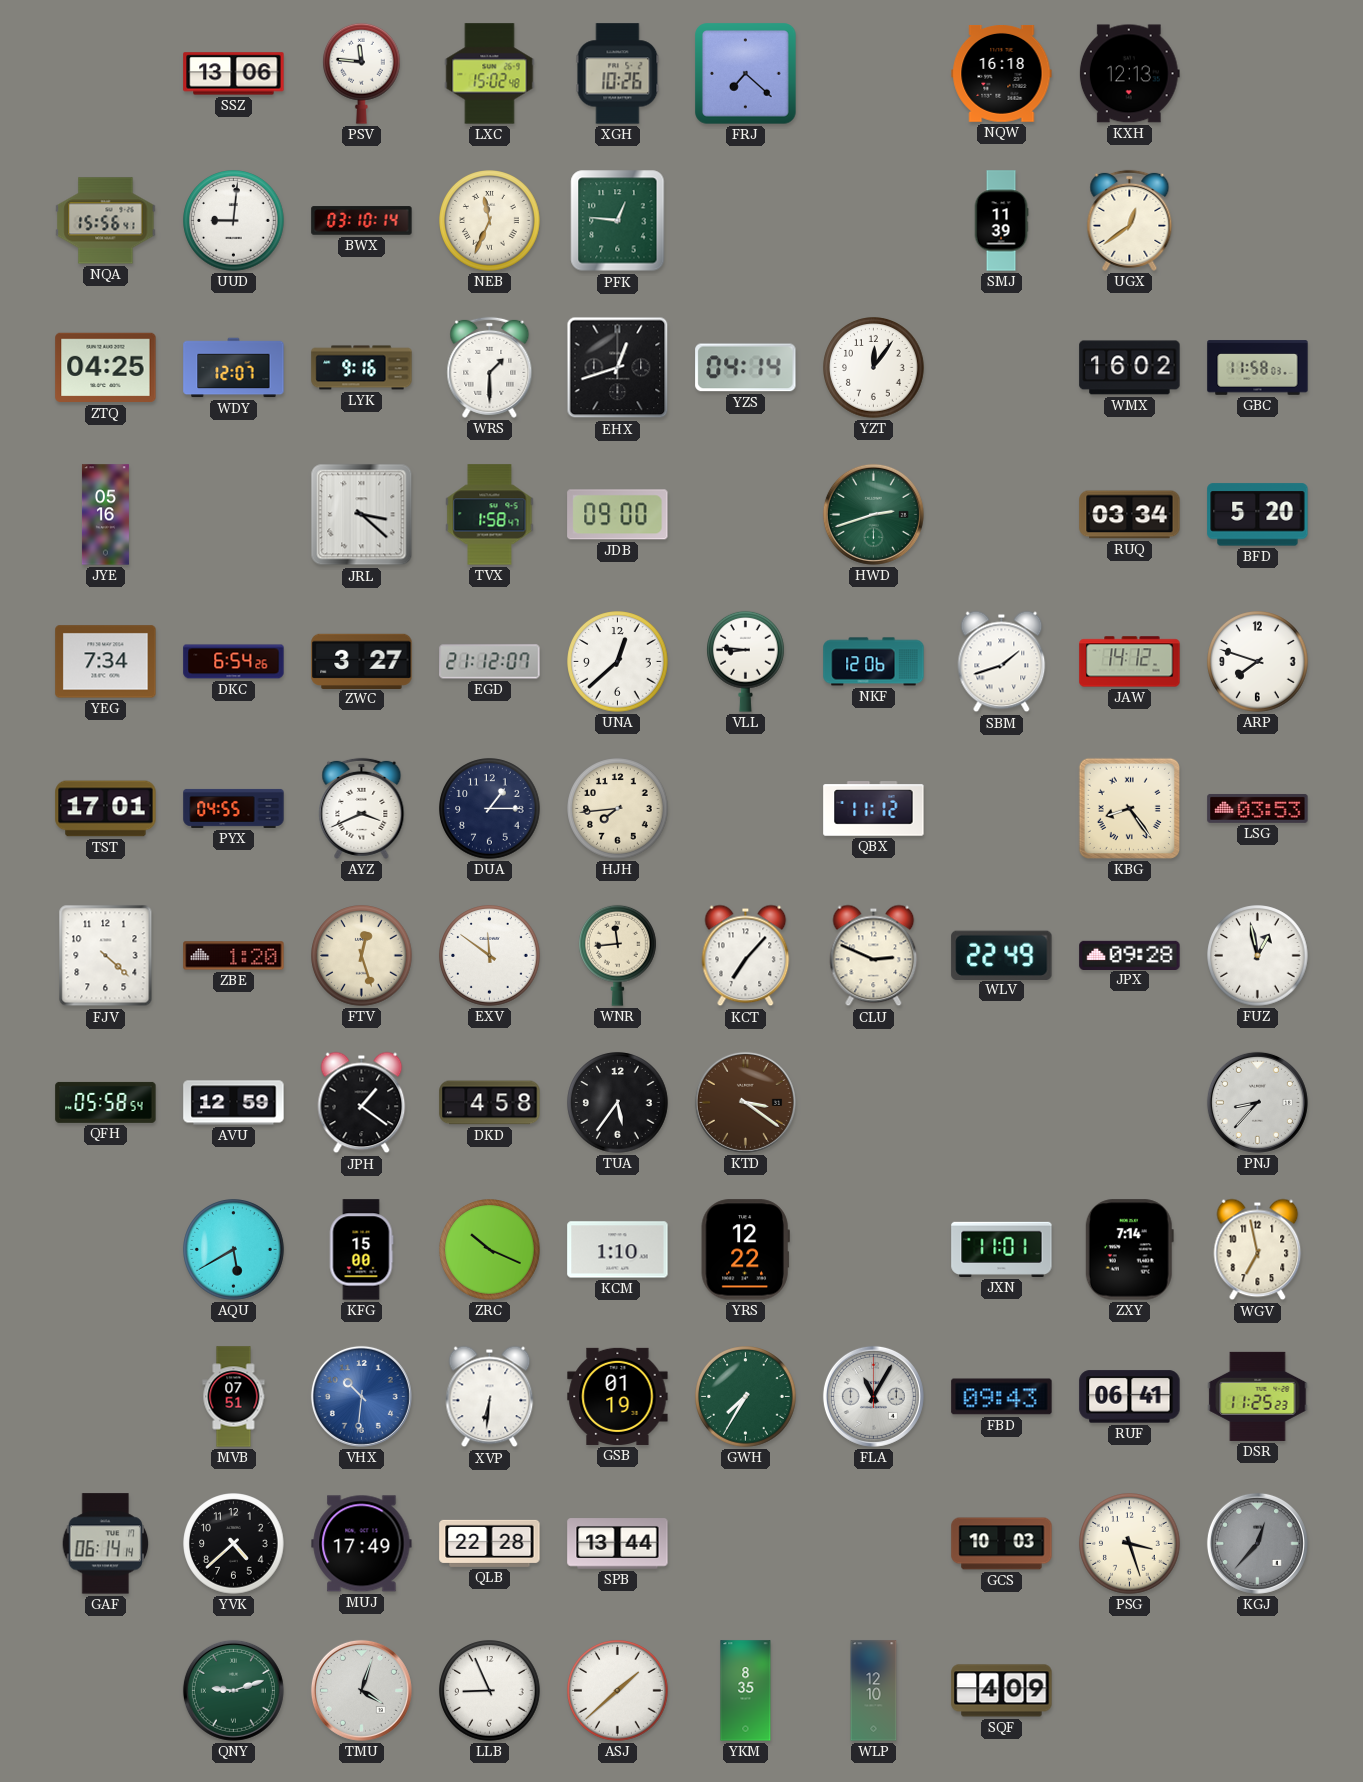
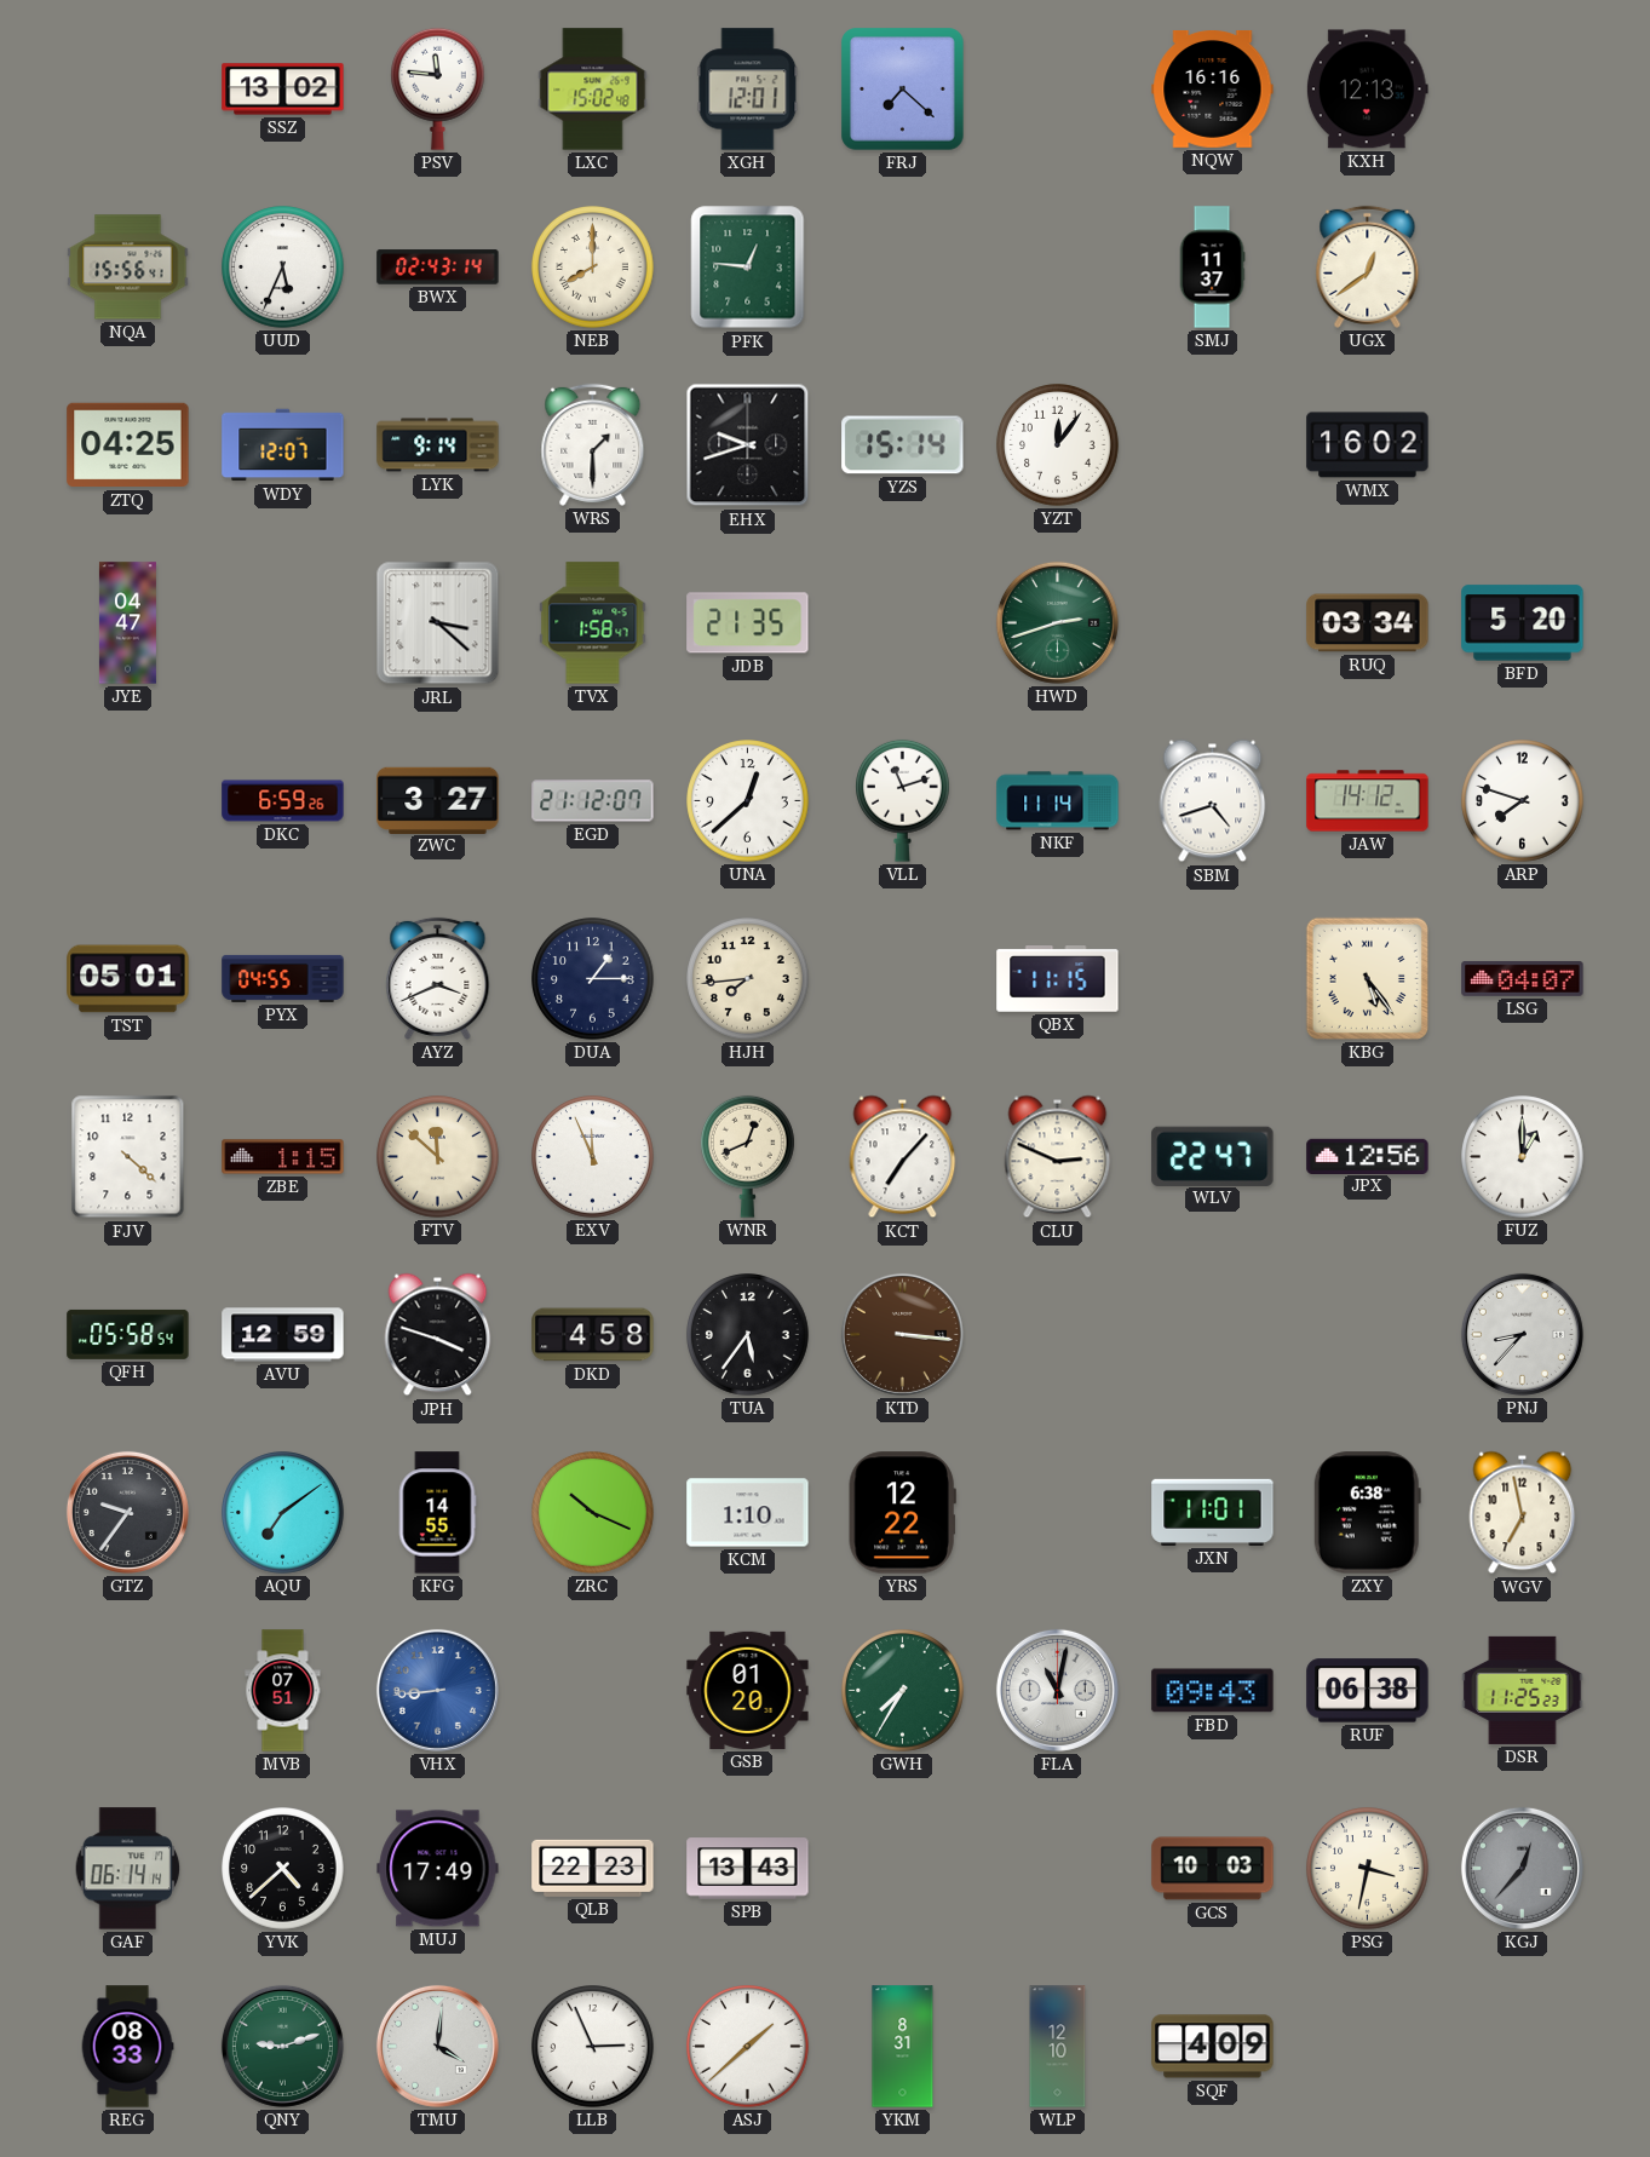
SSZ: 13:06 -> 13:02 (283, 90)
XGH: 10:26 -> 12:01 (748, 90)
NQW: 16:18 -> 16:16 (1213, 90)
UUD: 9:01 -> 5:34 (283, 268)
BWX: 03:10 -> 02:43 (438, 268)
NEB: 11:34 -> 8:00 (593, 268)
SMJ: 11:39 -> 11:37 (1212, 268)
LYK: 9:16 -> 9:14 (438, 445)
EHX: 12:42 -> 9:42 (748, 445)
YZS: 04:14 -> 15:14 (903, 445)
GBC: 11:58 -> none (1258, 368)
JYE: 05:16 -> 04:47 (127, 623)
JDB: 09:00 -> 21:35 (748, 623)
YEG: 7:34 -> none (106, 662)
DKC: 6:54 -> 6:59 (283, 801)
VLL: 8:46 -> 11:12 (903, 800)
NKF: 12:06 -> 11:14 (1058, 801)
SBM: 1:42 -> 4:42 (1213, 801)
TST: 17:01 -> 05:01 (128, 979)
QBX: 11:12 -> 11:15 (1058, 979)
KBG: 8:24 -> 5:24 (1367, 978)
LSG: 03:53 -> 04:07 (1523, 978)
ZBE: 1:20 -> 1:15 (283, 1157)
FTV: 12:27 -> 11:52 (438, 1157)
EXV: 11:51 -> 11:56 (593, 1157)
WNR: 11:44 -> 12:41 (748, 1156)
WLV: 22:49 -> 22:47 (1213, 1156)
JPX: 09:28 -> 12:56 (1368, 1156)
FUZ: 12:58 -> 1:00 (1523, 1157)
JPH: 1:21 -> 3:48 (438, 1335)
KTD: 3:21 -> 3:16 (902, 1334)
GTZ: none -> 9:36 (127, 1512)
AQU: 5:40 -> 7:09 (283, 1513)
KFG: 15:00 -> 14:55 (437, 1513)
ZXY: 7:14 -> 6:38 (1367, 1513)
VHX: 10:31 -> 8:44 (437, 1690)
XVP: 6:31 -> none (490, 1397)
GSB: 01:19 -> 01:20 (748, 1690)
FLA: 11:05 -> 11:02 (1057, 1690)
RUF: 06:41 -> 06:38 (1368, 1691)
QLB: 22:28 -> 22:23 (593, 1868)
SPB: 13:44 -> 13:43 (748, 1869)
PSG: 3:27 -> 3:32 (1368, 1869)
REG: none -> 08:33 (127, 2047)
TMU: 4:03 -> 4:01 (437, 2046)
LLB: 8:56 -> 2:56 (593, 2047)
YKM: 8:35 -> 8:31 (903, 2047)
